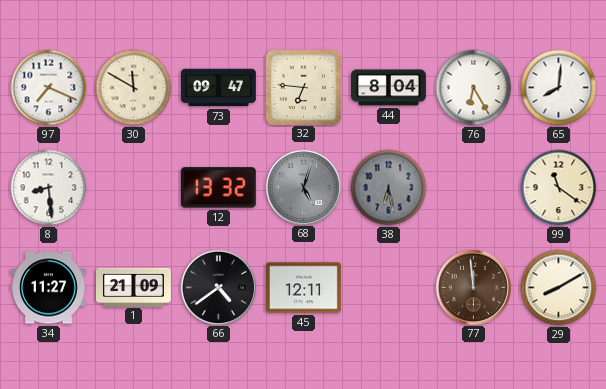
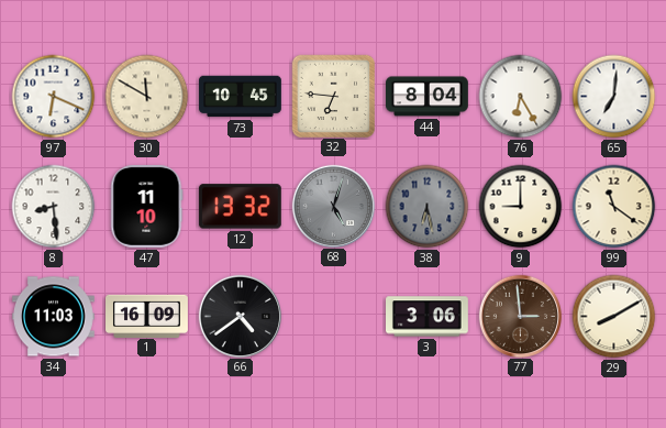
97: 7:19 -> 6:19 (54, 97)
73: 09:47 -> 10:45 (241, 97)
65: 8:01 -> 7:01 (614, 97)
47: none -> 11:10 (147, 206)
9: none -> 9:00 (521, 207)
34: 11:27 -> 11:03 (54, 317)
1: 21:09 -> 16:09 (147, 316)
45: 12:11 -> none (304, 288)
3: none -> 3:06 (428, 317)
77: 11:59 -> 2:59 (520, 316)
